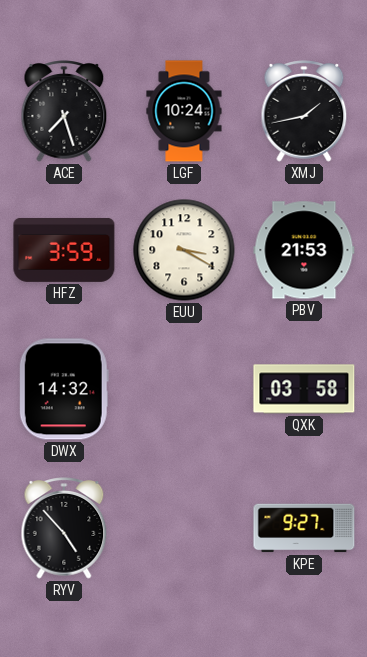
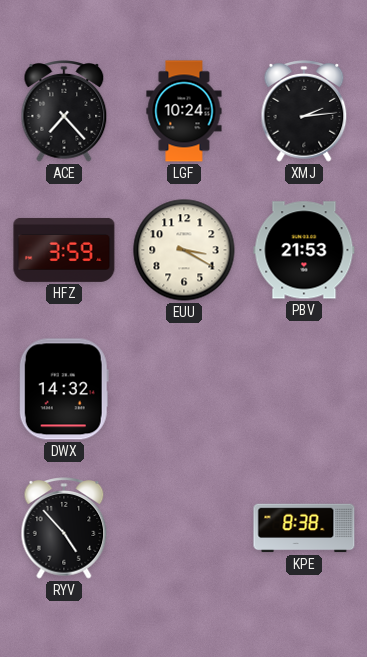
ACE: 7:27 -> 7:23 (64, 111)
XMJ: 1:43 -> 2:14 (304, 111)
QXK: 03:58 -> none (304, 389)
KPE: 9:27 -> 8:38 (304, 528)
